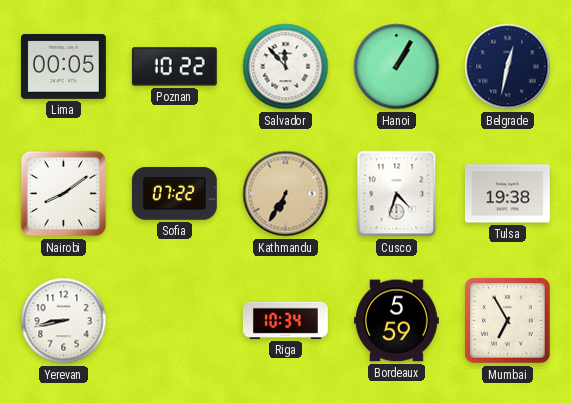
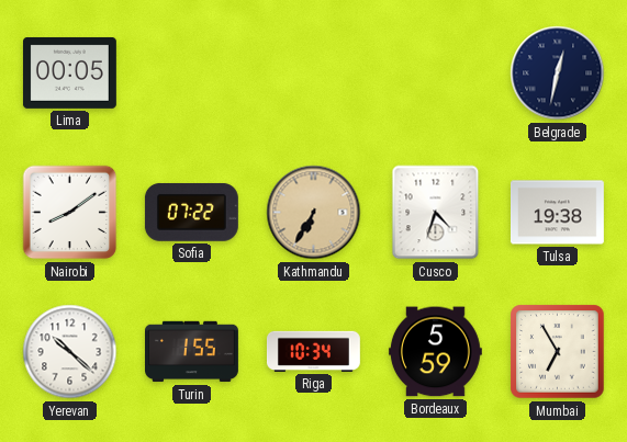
Poznan: 10:22 -> none (174, 67)
Salvador: 11:53 -> none (286, 67)
Hanoi: 1:05 -> none (397, 67)
Yerevan: 8:43 -> 10:22 (70, 352)
Turin: none -> 1:55 (192, 352)
